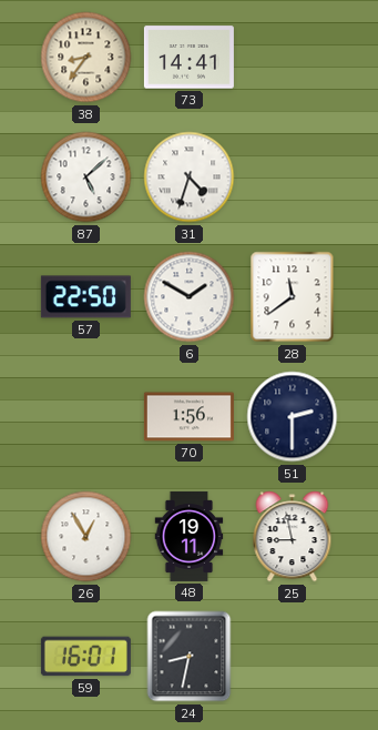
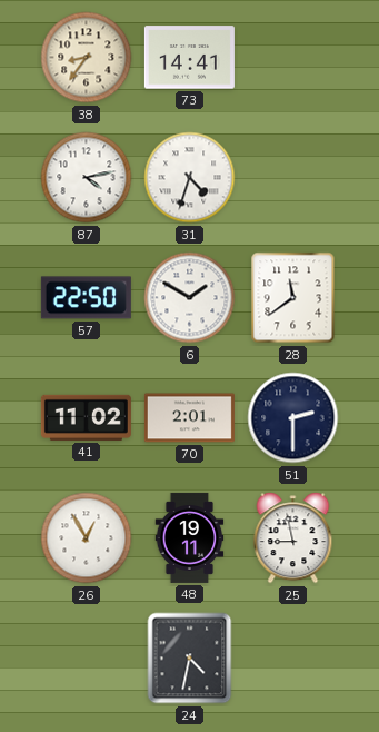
87: 5:08 -> 4:13 (87, 178)
41: none -> 11:02 (86, 417)
70: 1:56 -> 2:01 (189, 418)
59: 16:01 -> none (85, 657)
24: 8:32 -> 4:32 (190, 659)
